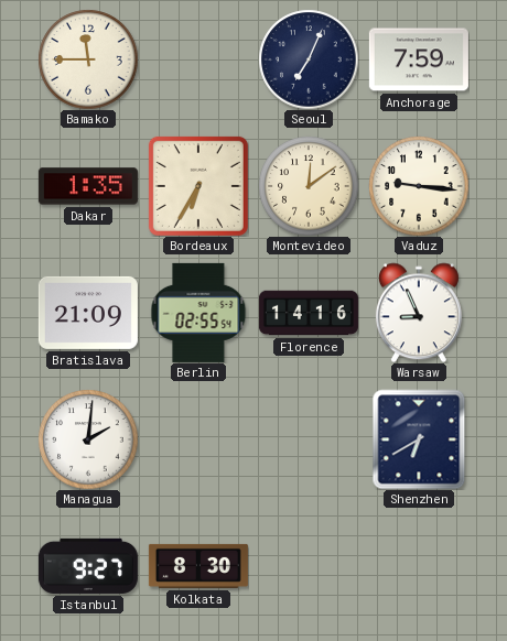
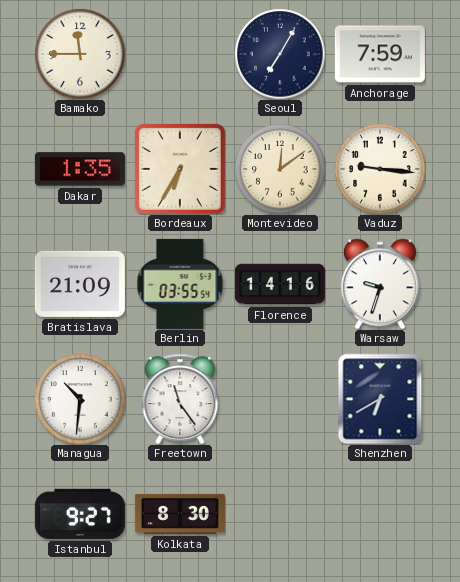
Seoul: 7:04 -> 7:05 (280, 54)
Berlin: 02:55 -> 03:55 (180, 284)
Warsaw: 8:56 -> 9:33 (380, 284)
Managua: 2:01 -> 10:31 (80, 399)
Freetown: none -> 11:24 (180, 398)
